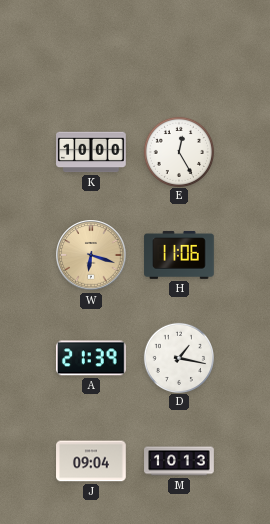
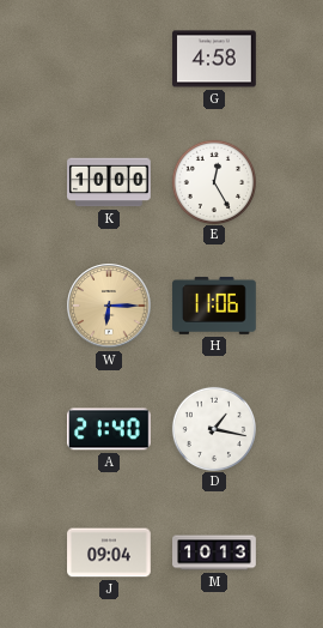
G: none -> 4:58 (214, 59)
W: 6:18 -> 6:15 (109, 306)
A: 21:39 -> 21:40 (110, 429)
